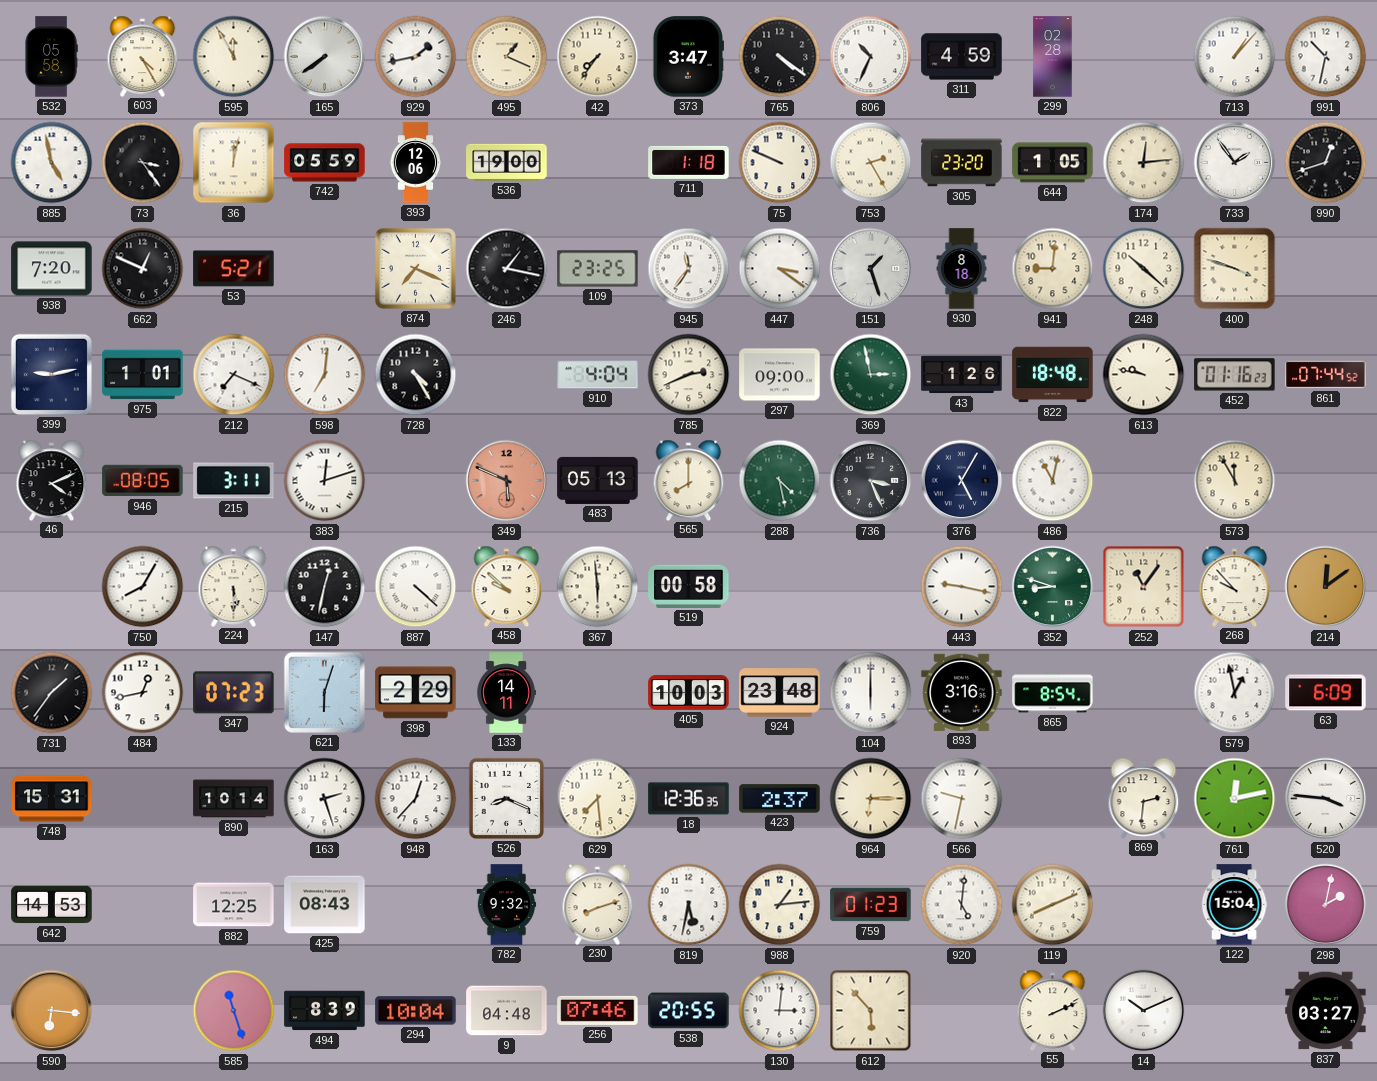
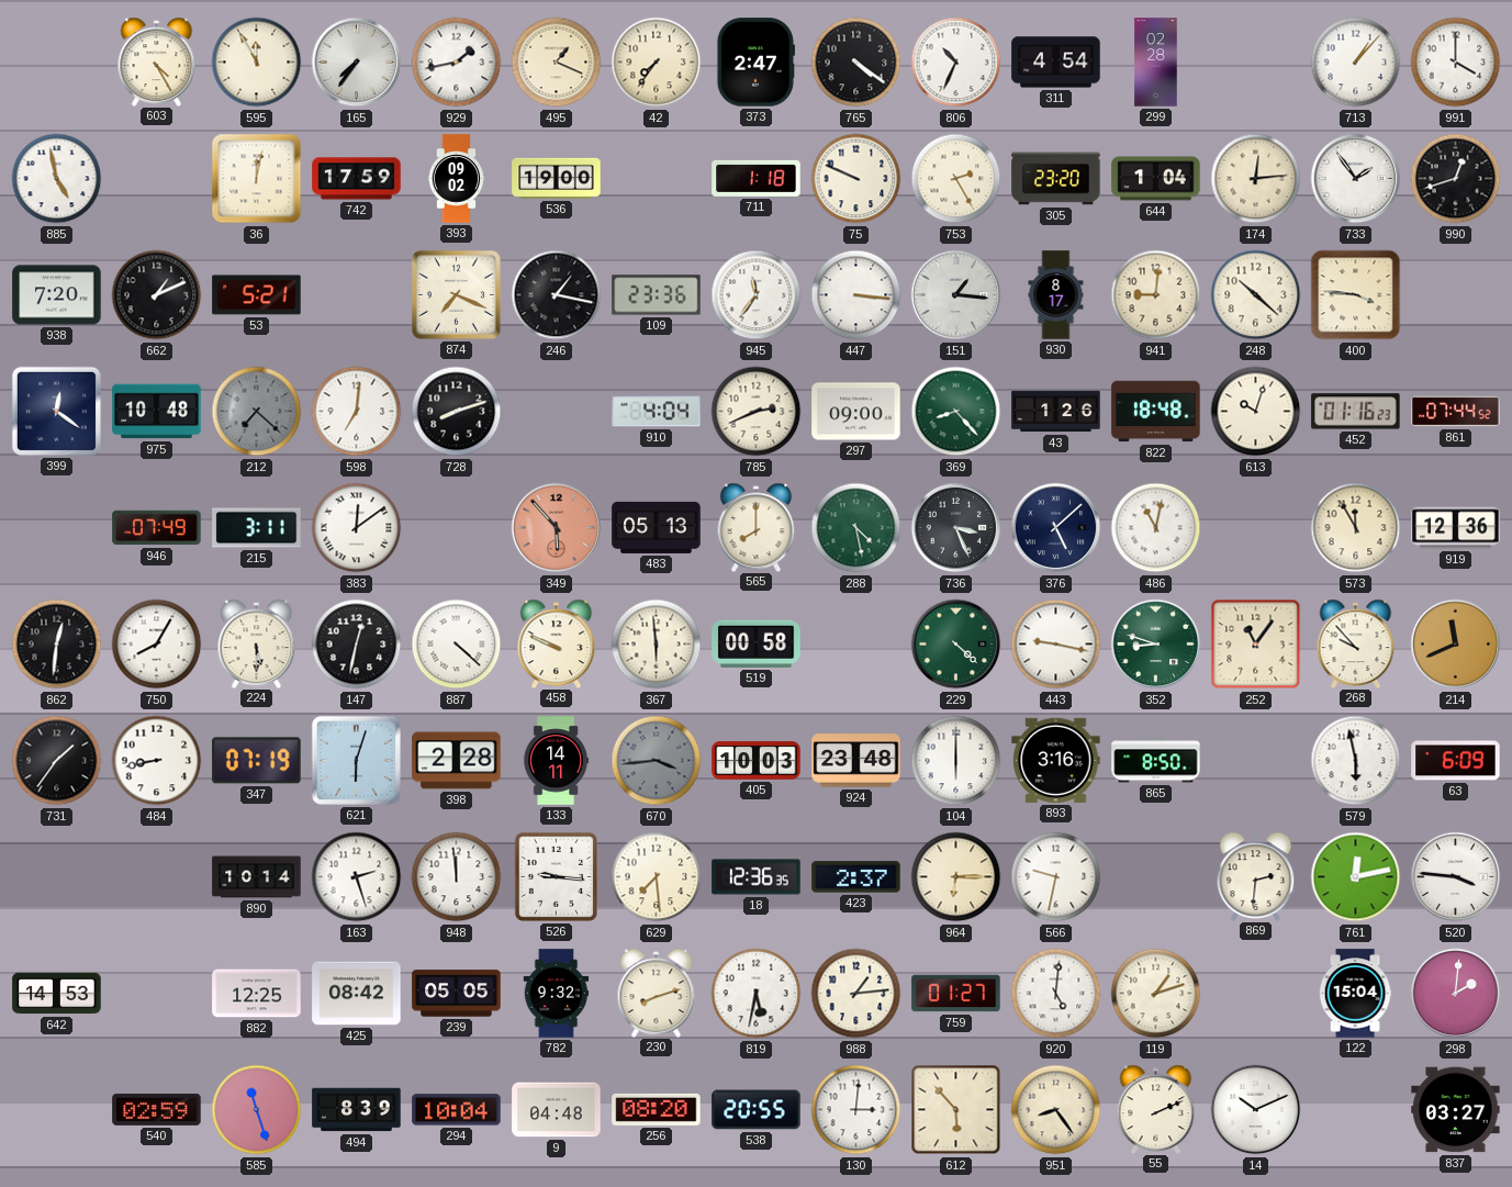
532: 05:58 -> none (51, 57)
165: 7:39 -> 7:36 (357, 63)
373: 3:47 -> 2:47 (755, 63)
311: 4:59 -> 4:54 (1056, 63)
991: 10:32 -> 4:00 (1456, 63)
73: 3:24 -> none (143, 163)
742: 05:59 -> 17:59 (357, 179)
393: 12:06 -> 09:02 (457, 179)
644: 1:05 -> 1:04 (1156, 179)
662: 12:49 -> 1:11 (157, 295)
109: 23:25 -> 23:36 (657, 295)
447: 3:21 -> 3:16 (856, 295)
151: 1:27 -> 1:16 (956, 295)
930: 8:18 -> 8:17 (1056, 295)
400: 3:48 -> 3:46 (1356, 295)
399: 9:13 -> 12:21 (56, 411)
975: 1:01 -> 10:48 (157, 412)
212: 7:19 -> 7:22 (257, 412)
212 dial: white -> grey (257, 412)
728: 4:25 -> 8:12 (457, 412)
369: 2:58 -> 8:23 (956, 412)
613: 9:47 -> 10:03 (1256, 412)
46: 4:11 -> none (52, 480)
946: 08:05 -> 07:49 (157, 528)
383: 12:12 -> 12:09 (357, 528)
349: 5:49 -> 5:53 (557, 528)
376: 5:05 -> 5:08 (1056, 528)
919: none -> 12:36 (1456, 528)
862: none -> 12:31 (57, 645)
458: 9:52 -> 9:49 (557, 643)
229: none -> 4:22 (956, 645)
214: 12:09 -> 11:41 (1456, 645)
484: 12:43 -> 8:43 (157, 761)
347: 07:23 -> 07:19 (257, 761)
398: 2:29 -> 2:28 (457, 761)
670: none -> 3:44 (657, 761)
865: 8:54 -> 8:50 (1156, 761)
579: 12:58 -> 5:58 (1356, 761)
748: 15:31 -> none (52, 799)
948: 12:37 -> 11:59 (457, 877)
526: 8:19 -> 9:16 (556, 876)
425: 08:43 -> 08:42 (357, 994)
239: none -> 05:05 (457, 994)
759: 01:23 -> 01:27 (956, 994)
119: 8:11 -> 1:12 (1156, 994)
298: 2:02 -> 2:01 (1456, 994)
590: 6:16 -> none (52, 1011)
540: none -> 02:59 (157, 1109)
256: 07:46 -> 08:20 (657, 1109)
951: none -> 8:24 (1056, 1110)
